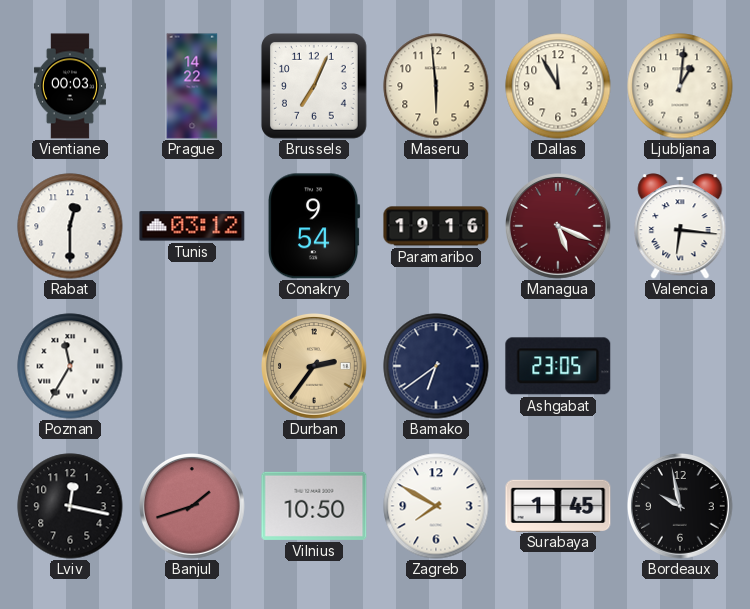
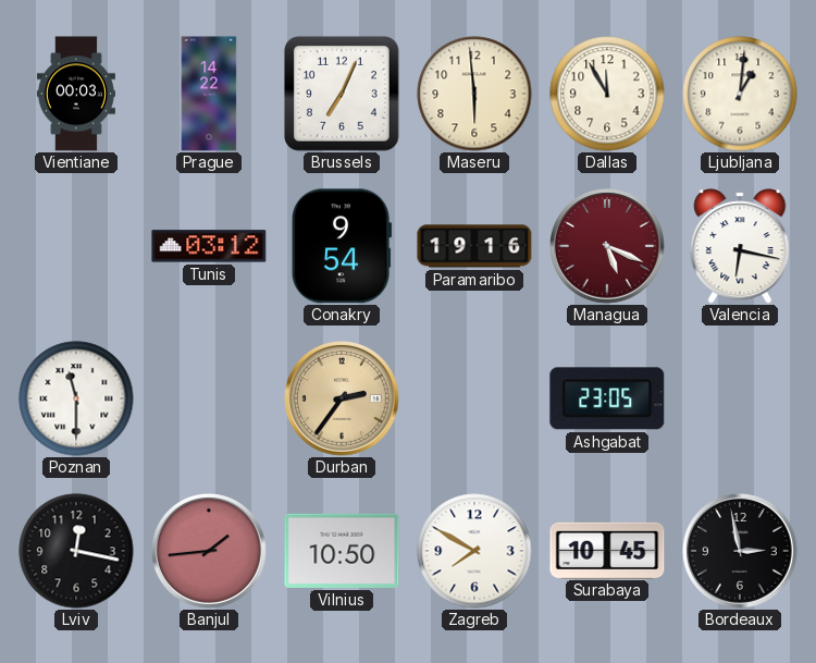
Rabat: 12:30 -> none (70, 226)
Valencia: 6:16 -> 6:17 (740, 246)
Poznan: 11:35 -> 11:30 (76, 398)
Bamako: 6:39 -> none (436, 366)
Banjul: 1:42 -> 1:44 (210, 552)
Surabaya: 1:45 -> 10:45 (607, 550)
Bordeaux: 9:58 -> 2:58 (741, 552)
